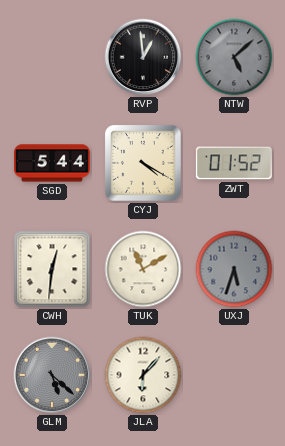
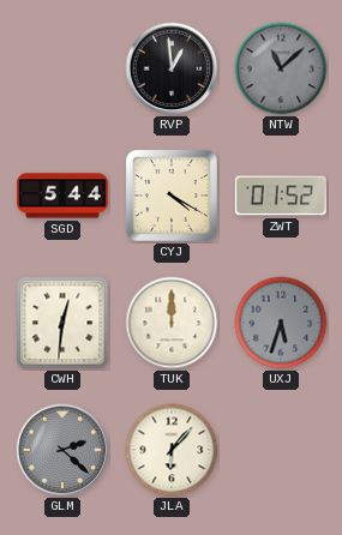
NTW: 5:08 -> 11:08 (281, 68)
TUK: 11:10 -> 12:00 (172, 323)
GLM: 5:22 -> 2:22 (62, 450)
